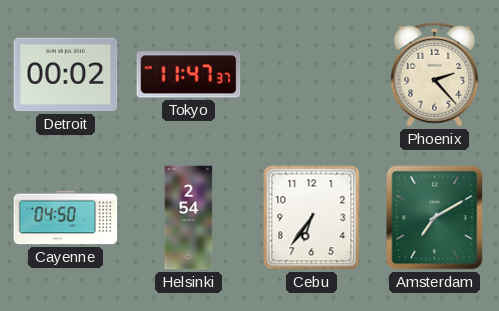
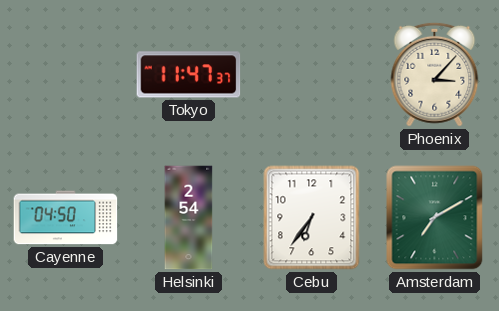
Detroit: 00:02 -> none (66, 75)
Phoenix: 2:23 -> 3:07 (435, 74)
